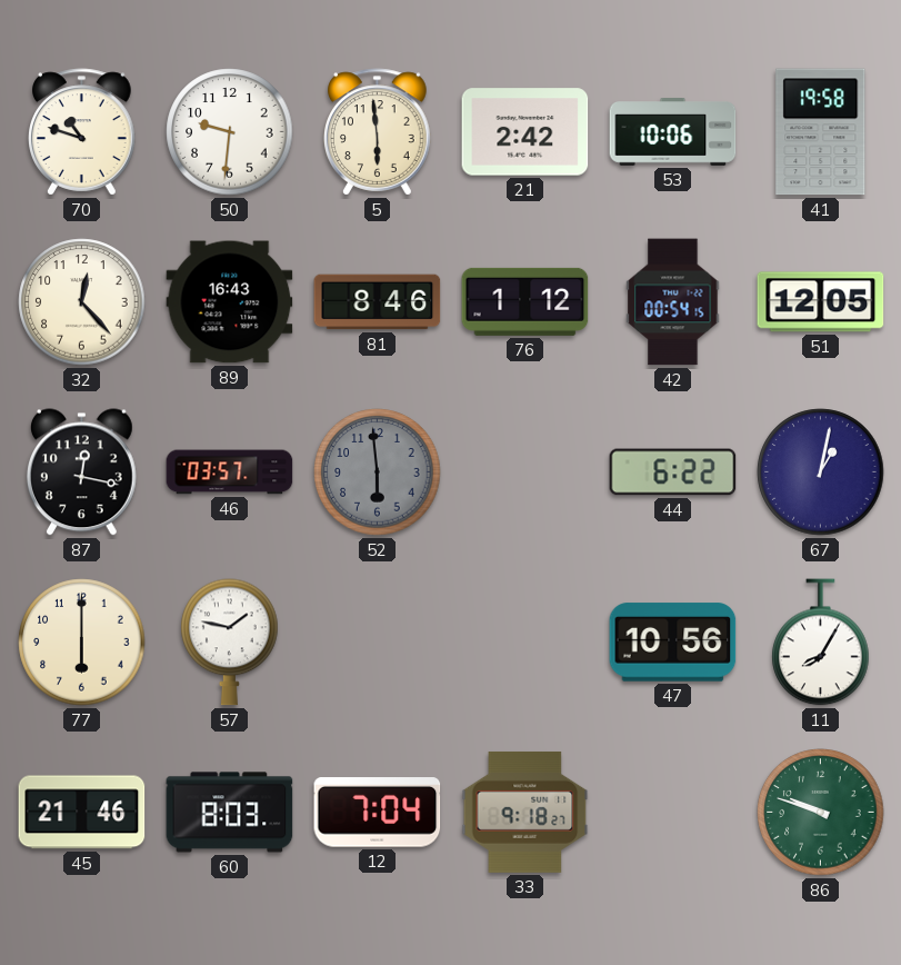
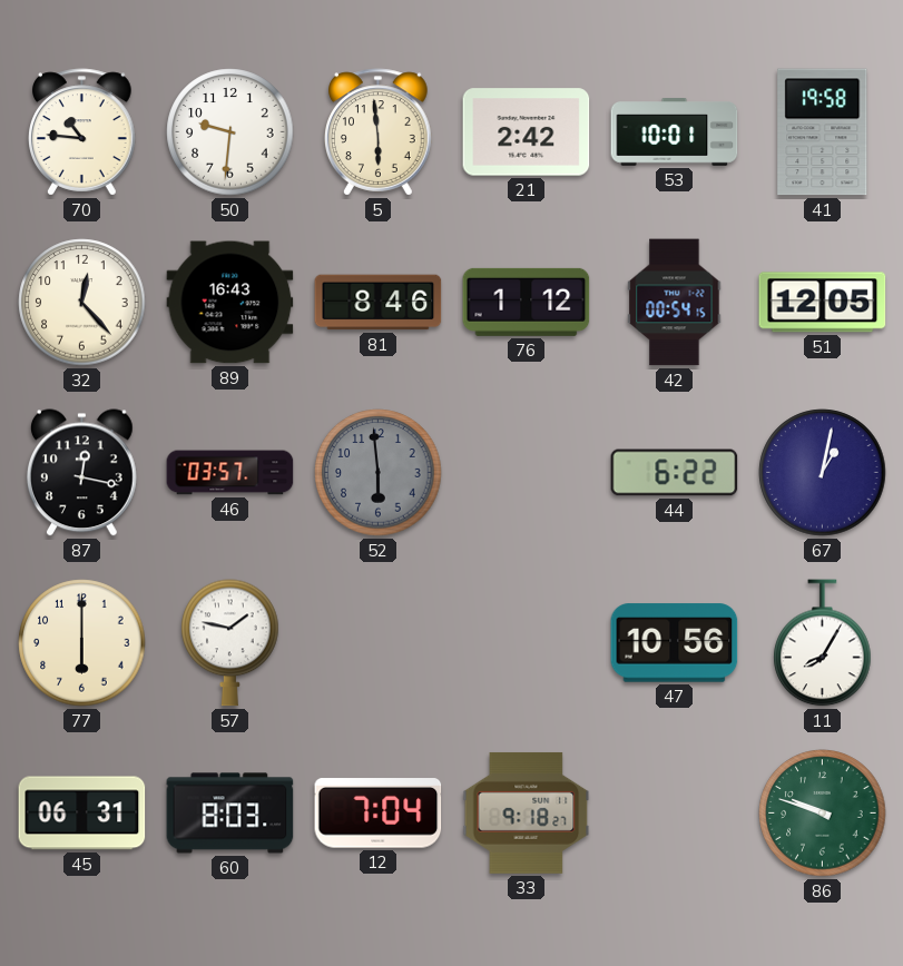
70: 10:48 -> 10:46 (82, 132)
53: 10:06 -> 10:01 (675, 132)
45: 21:46 -> 06:31 (82, 814)
